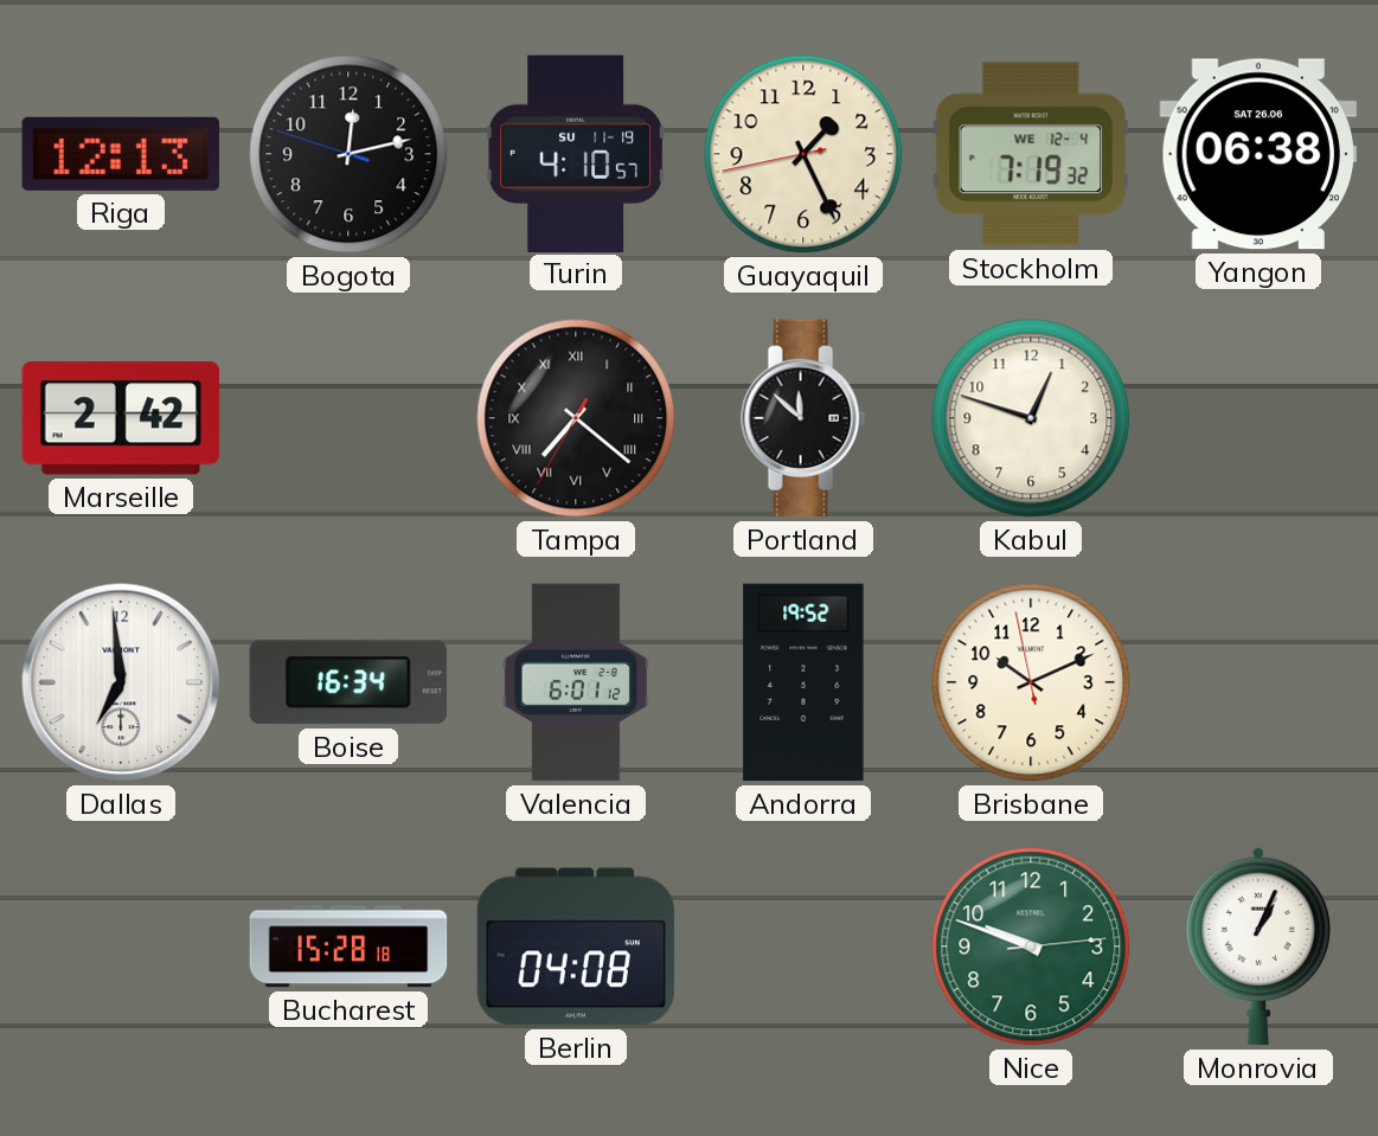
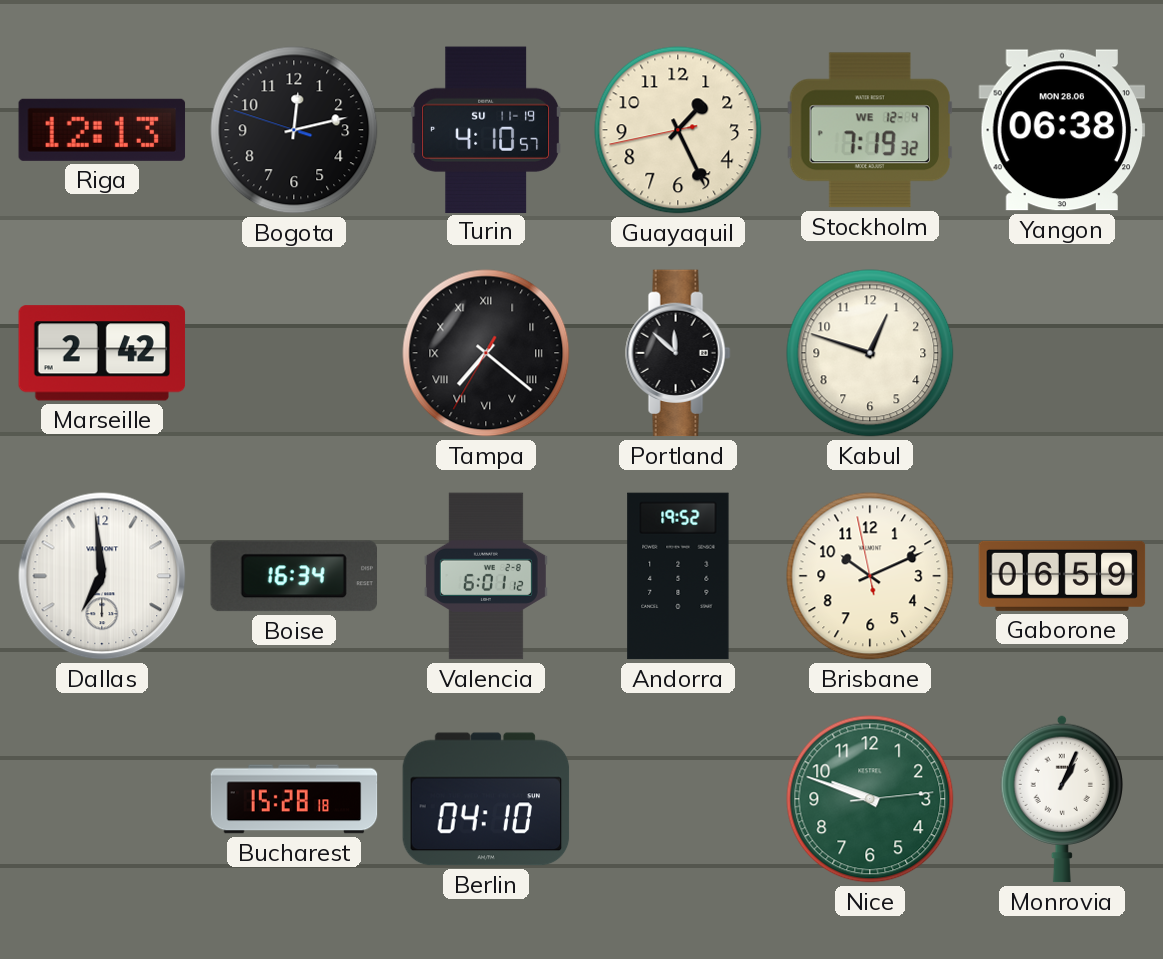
Yangon date: SAT 26.06 -> MON 28.06 (1062, 130)
Gaborone: none -> 06:59 (1062, 576)
Berlin: 04:08 -> 04:10 (486, 799)
